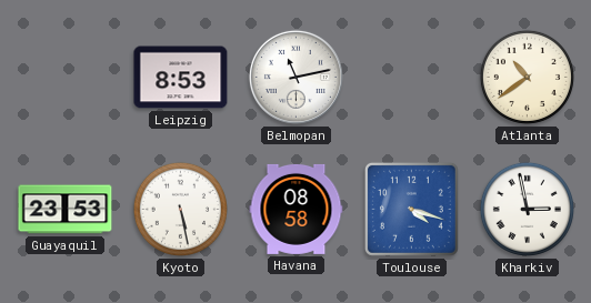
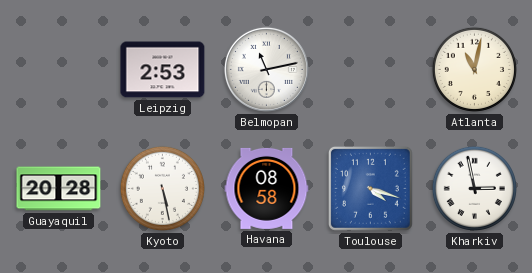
Leipzig: 8:53 -> 2:53 (163, 70)
Atlanta: 10:39 -> 11:02 (474, 69)
Guayaquil: 23:53 -> 20:28 (59, 189)
